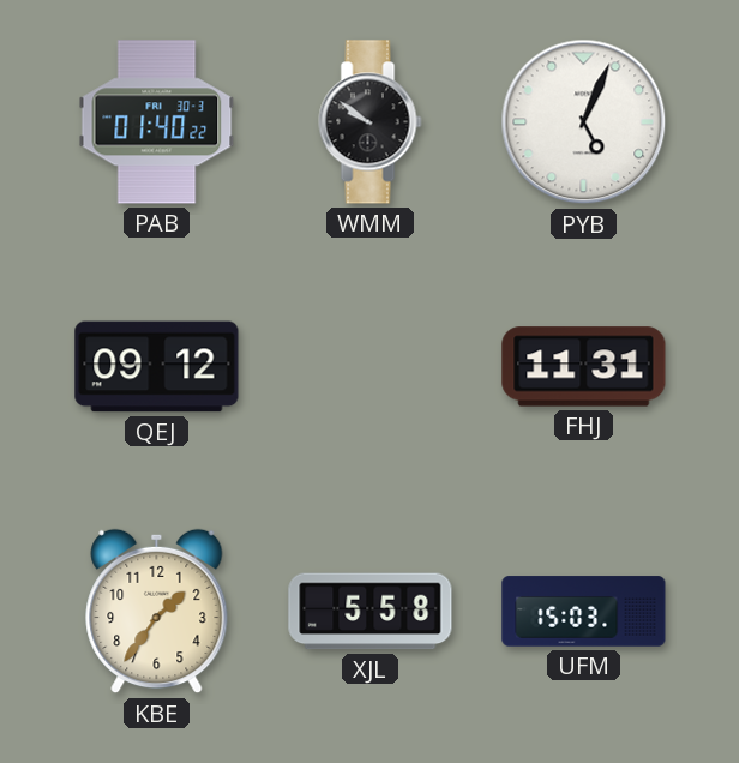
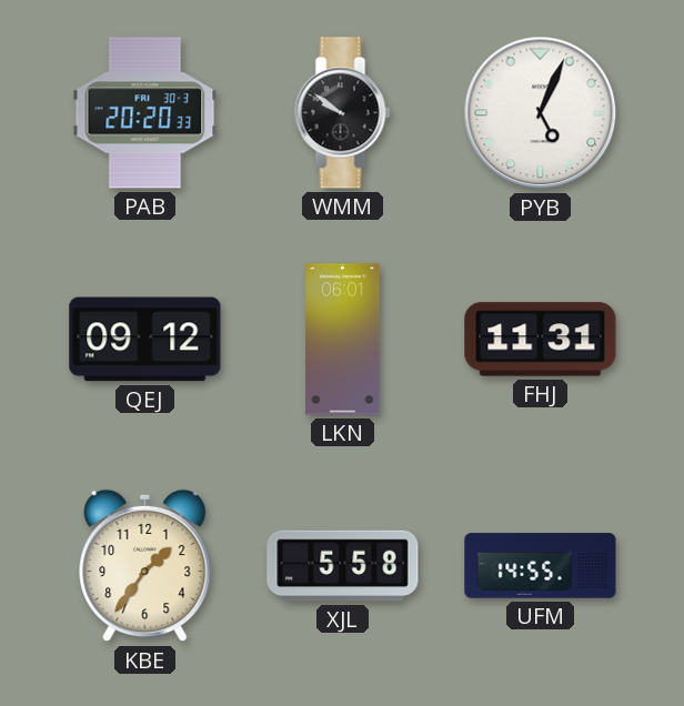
PAB: 01:40 -> 20:20 (145, 113)
LKN: none -> 06:01 (343, 340)
UFM: 15:03 -> 14:55 (541, 566)
